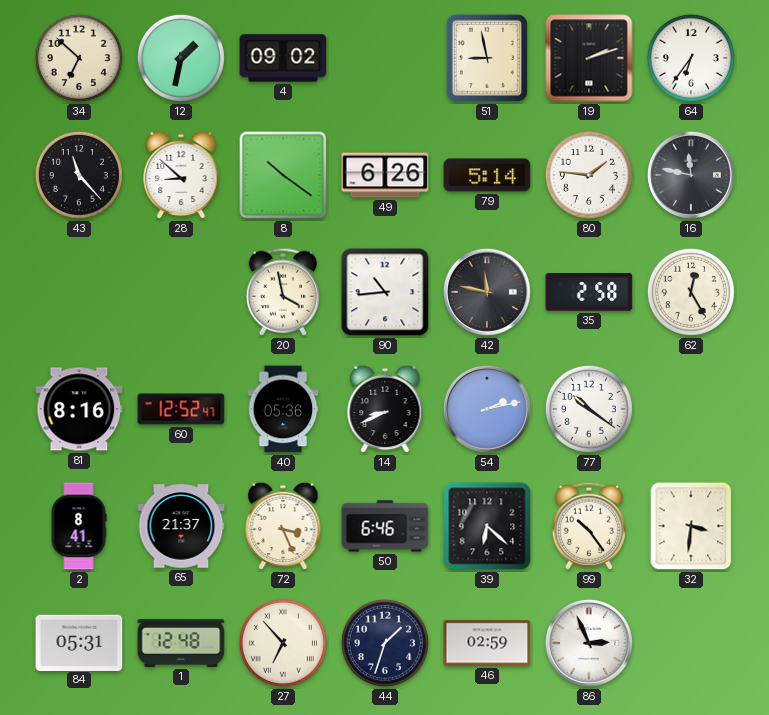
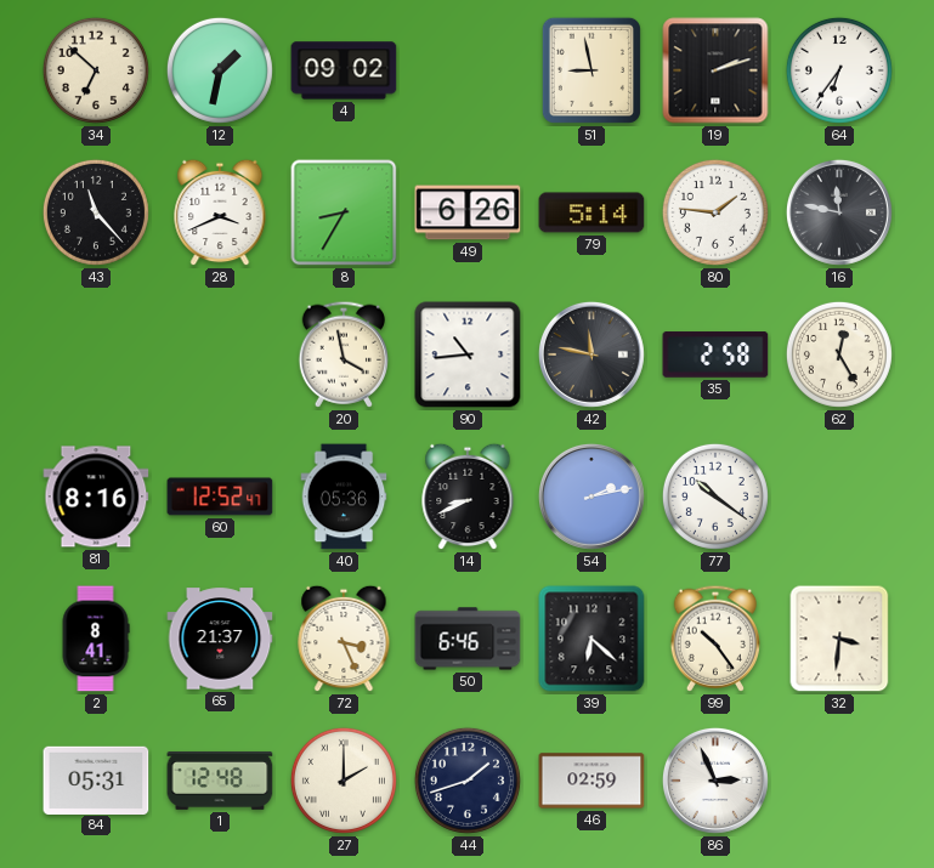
28: 8:52 -> 3:41 (220, 212)
8: 10:21 -> 8:35 (344, 212)
27: 6:53 -> 2:00 (344, 781)
44: 1:33 -> 1:42 (468, 781)
